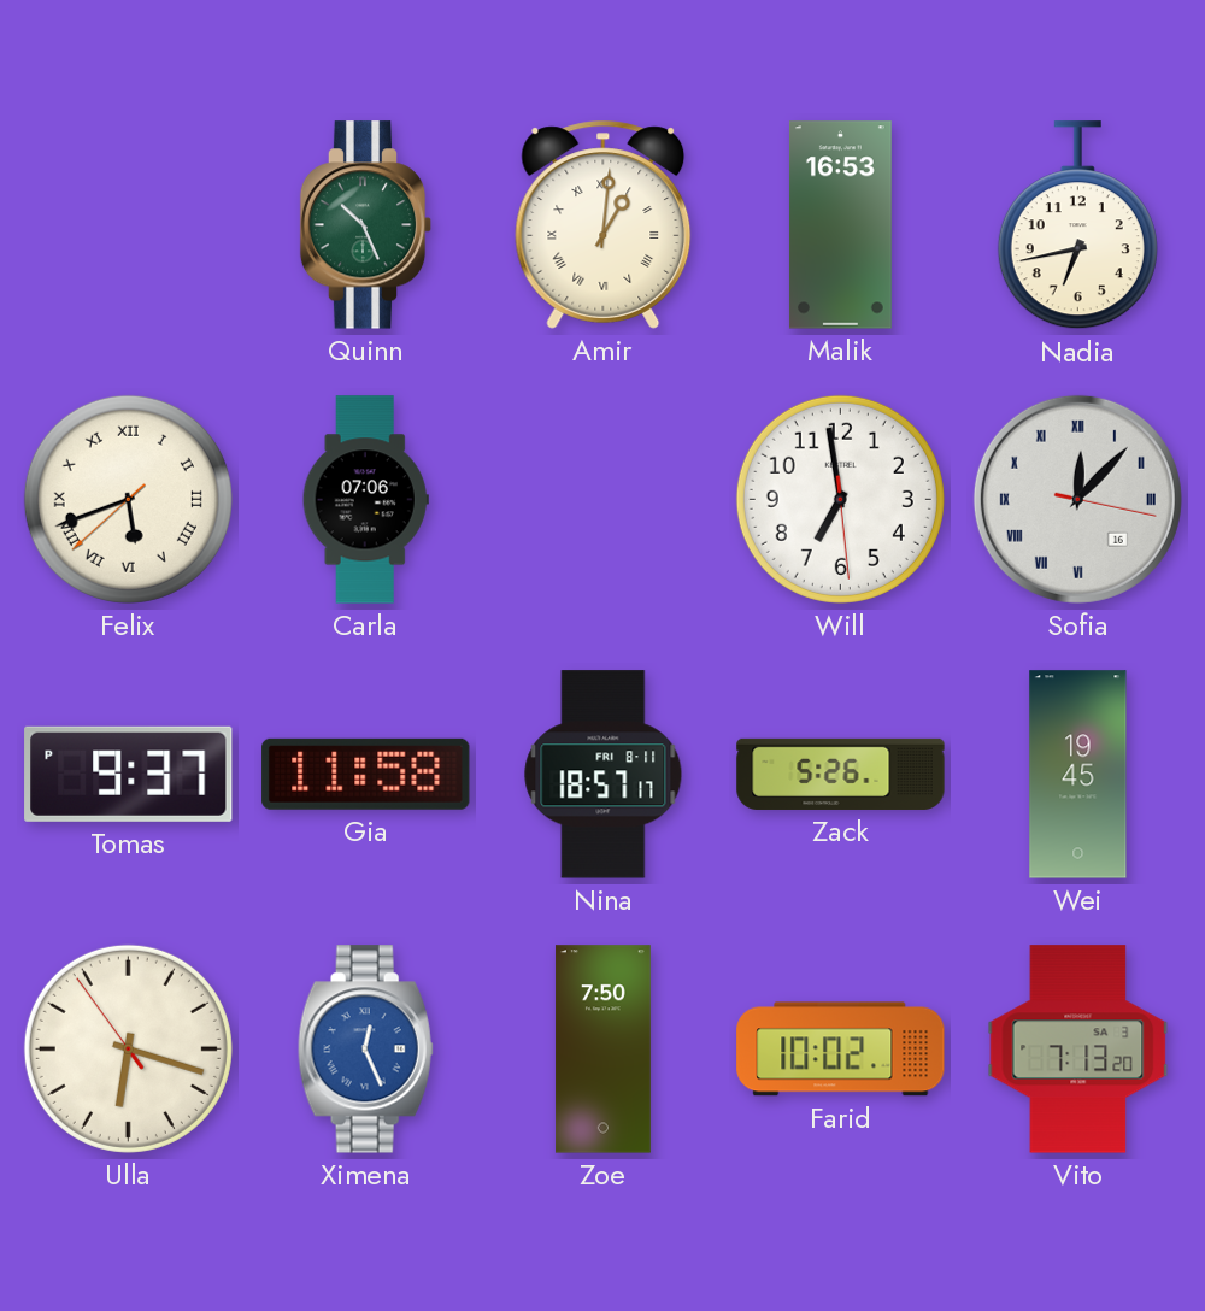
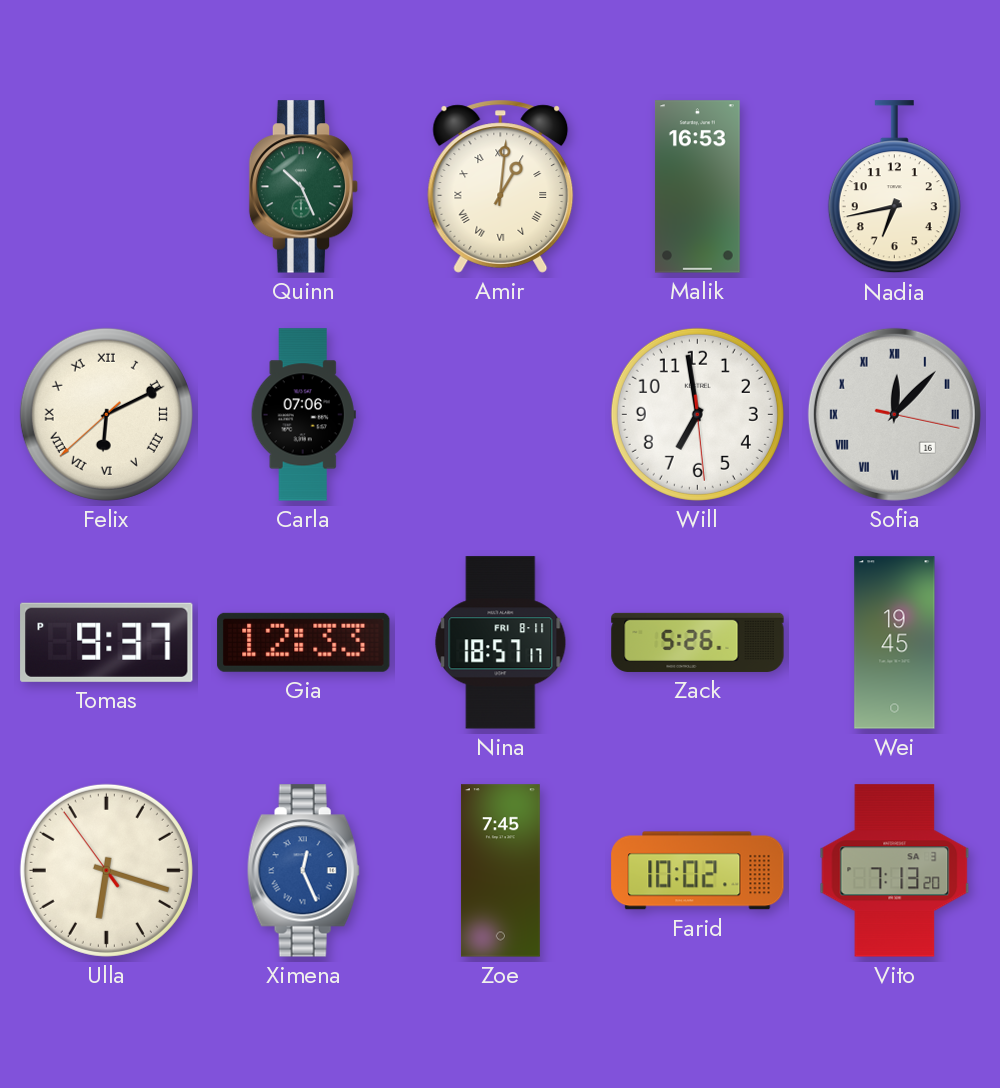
Felix: 5:41 -> 6:10 (106, 414)
Gia: 11:58 -> 12:33 (304, 642)
Zoe: 7:50 -> 7:45 (500, 871)
